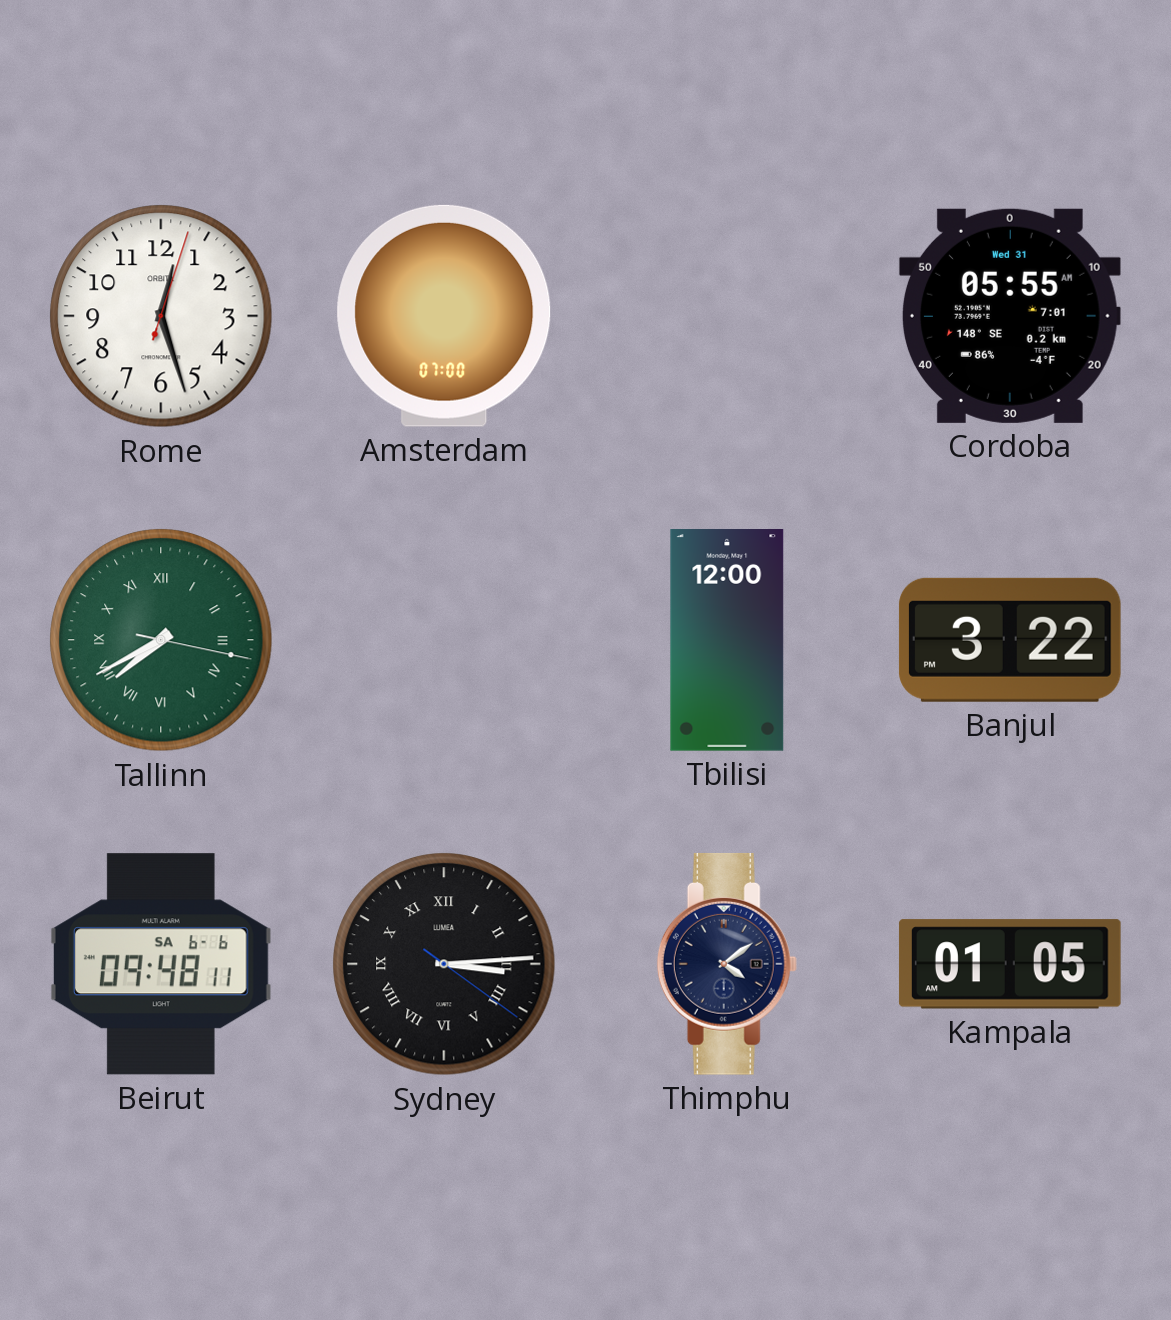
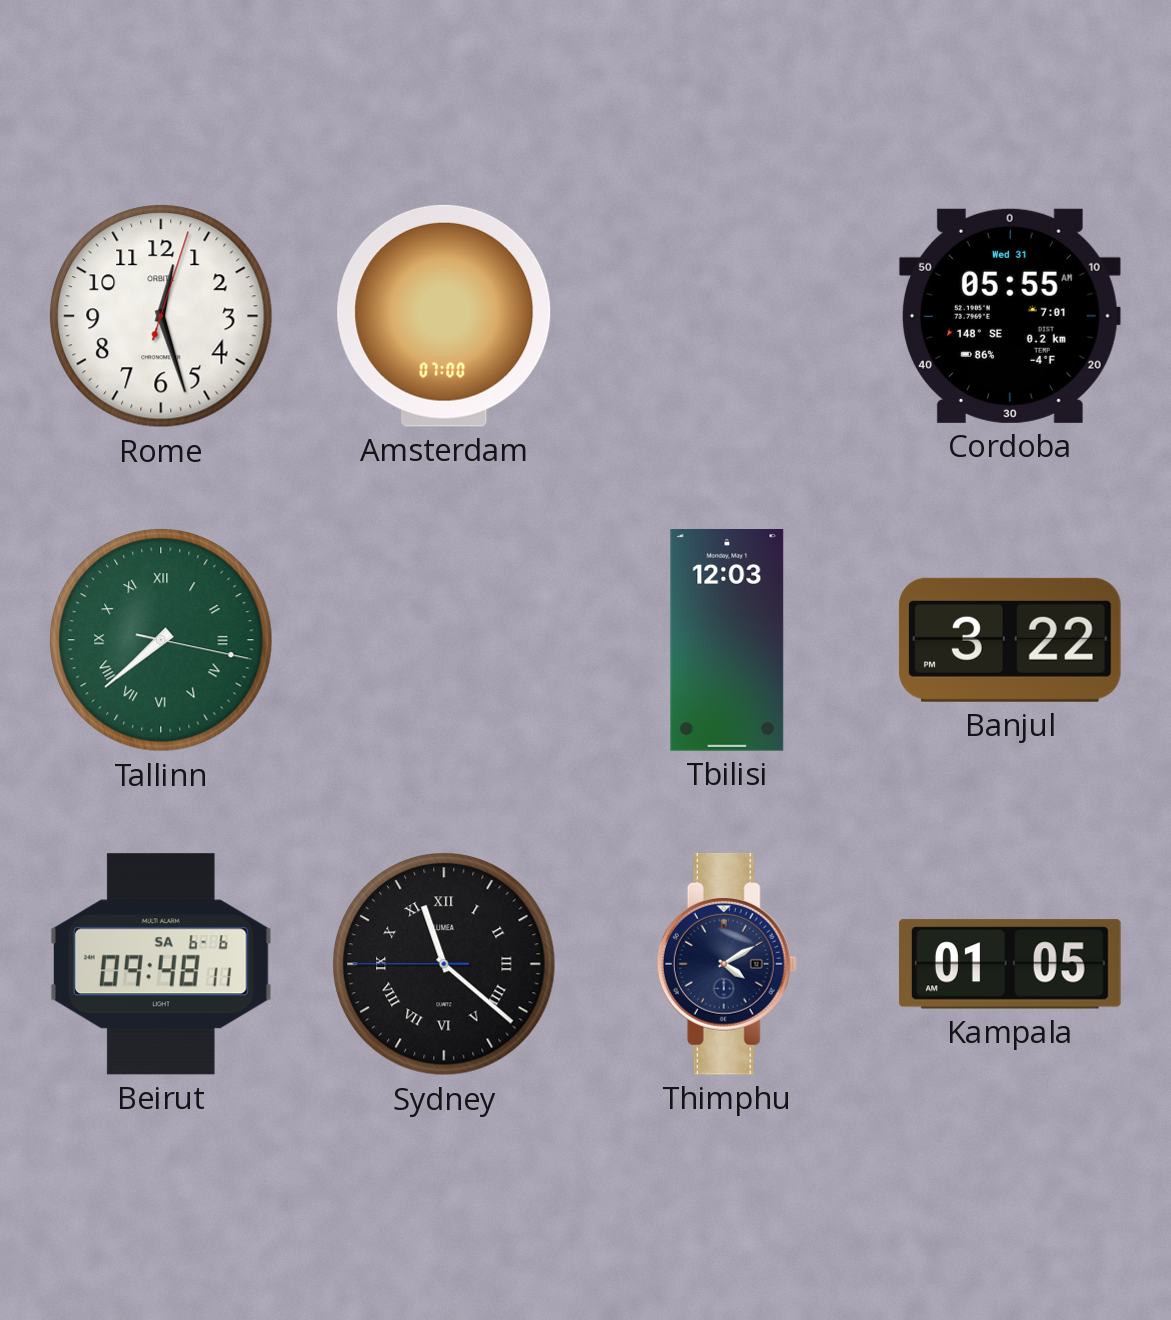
Tallinn: 7:40 -> 7:38 (161, 640)
Tbilisi: 12:00 -> 12:03 (727, 641)
Sydney: 3:14 -> 11:21 (444, 964)
Thimphu: 4:09 -> 4:10 (727, 964)
